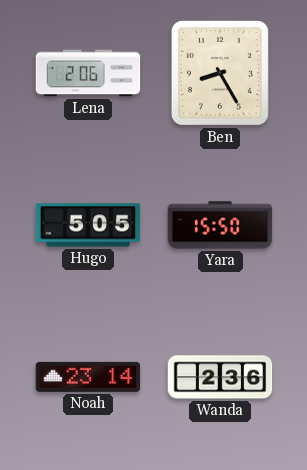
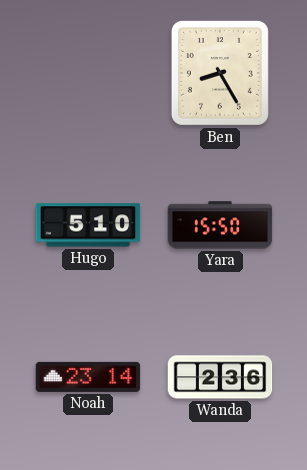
Lena: 2:06 -> none (88, 73)
Hugo: 5:05 -> 5:10 (88, 225)
